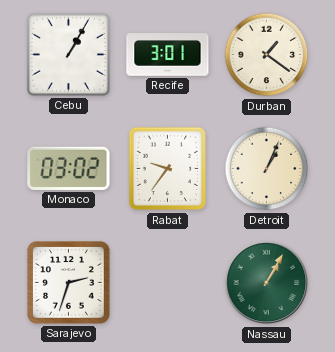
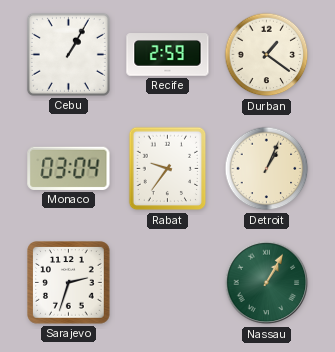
Recife: 3:01 -> 2:59 (168, 55)
Monaco: 03:02 -> 03:04 (69, 168)
